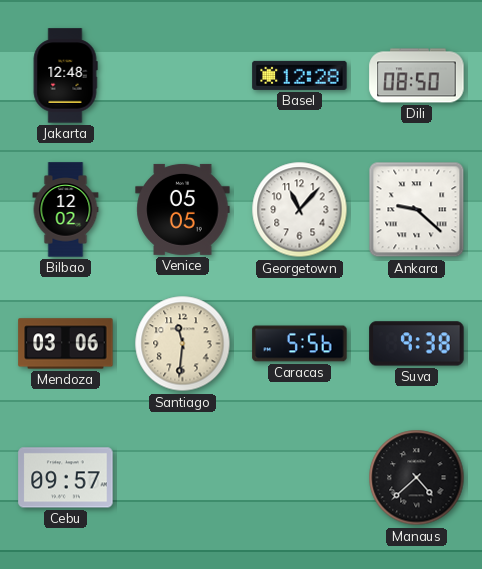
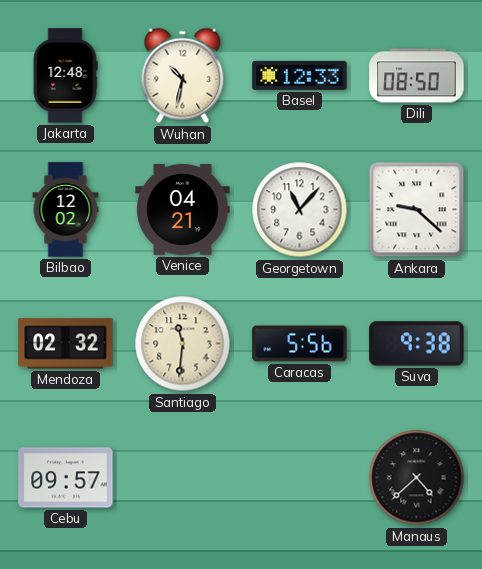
Wuhan: none -> 10:32 (183, 76)
Basel: 12:28 -> 12:33 (300, 75)
Venice: 05:05 -> 04:21 (183, 209)
Mendoza: 03:06 -> 02:32 (66, 344)
